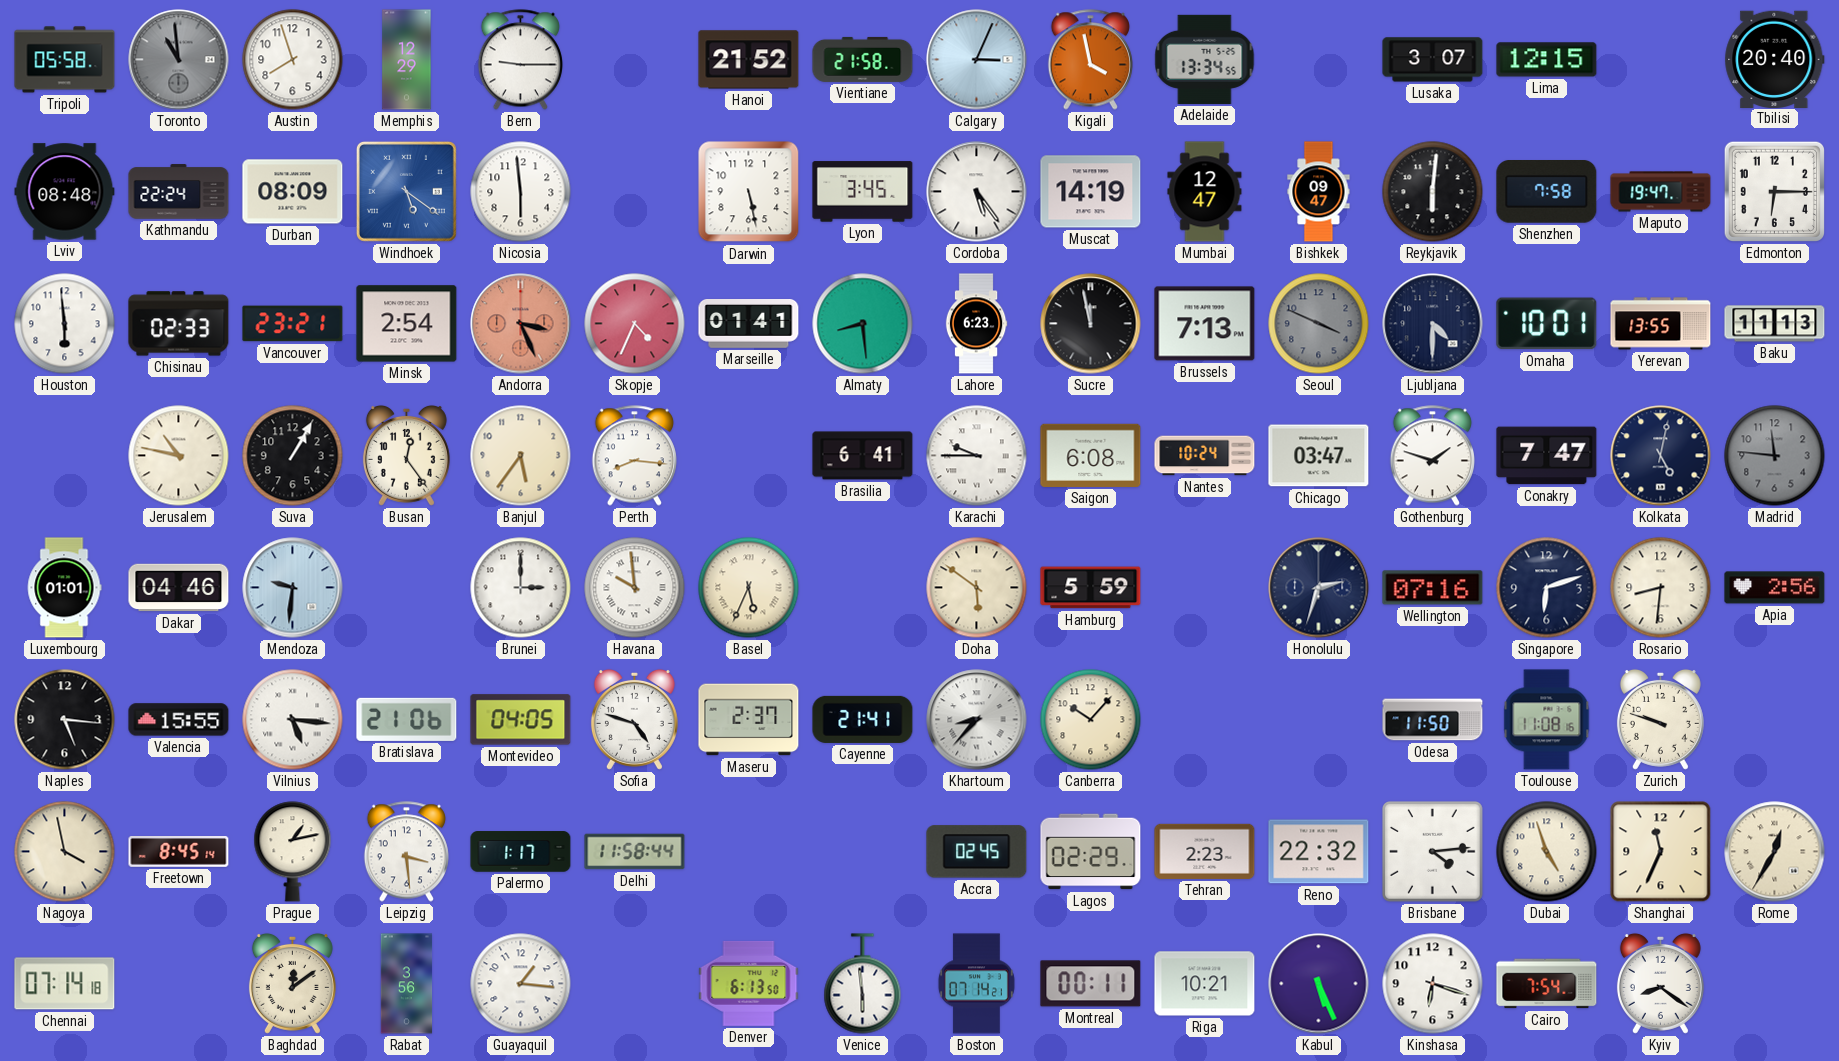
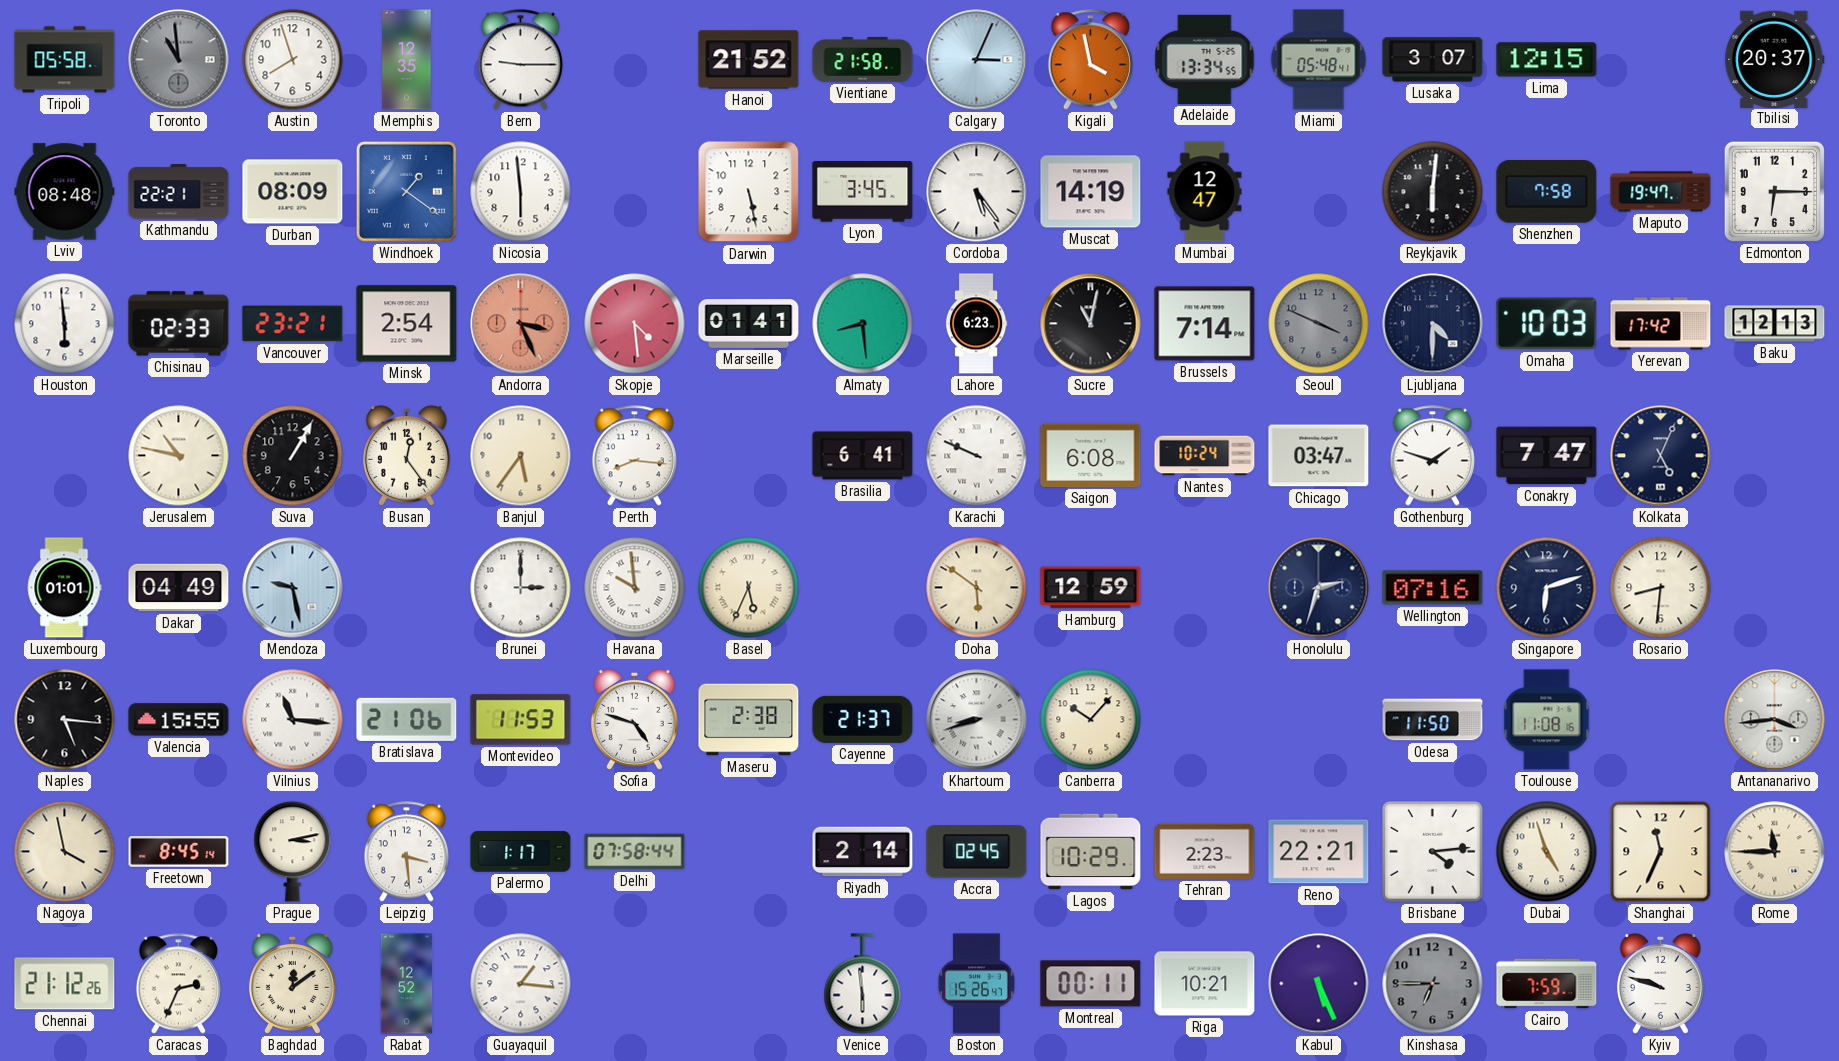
Memphis: 12:29 -> 12:35 (407, 60)
Miami: none -> 05:48 (1319, 60)
Tbilisi: 20:40 -> 20:37 (1775, 59)
Kathmandu: 22:24 -> 22:21 (179, 192)
Windhoek: 5:21 -> 1:21 (406, 191)
Bishkek: 09:47 -> none (1319, 192)
Skopje: 4:34 -> 4:29 (635, 324)
Sucre: 11:58 -> 11:02 (1091, 324)
Brussels: 7:13 -> 7:14 (1205, 324)
Omaha: 10:01 -> 10:03 (1547, 324)
Yerevan: 13:55 -> 17:42 (1661, 324)
Baku: 11:13 -> 12:13 (1775, 324)
Karachi: 9:45 -> 9:49 (977, 456)
Kolkata: 5:02 -> 5:04 (1661, 456)
Madrid: 11:46 -> none (1775, 456)
Dakar: 04:46 -> 04:49 (179, 588)
Mendoza: 9:31 -> 9:28 (293, 588)
Hamburg: 5:59 -> 12:59 (1091, 588)
Apia: 2:56 -> none (1775, 588)
Vilnius: 5:16 -> 11:16 (293, 720)
Montevideo: 04:05 -> 11:53 (521, 720)
Maseru: 2:37 -> 2:38 (749, 720)
Cayenne: 21:41 -> 21:37 (863, 719)
Khartoum: 8:37 -> 8:42 (977, 720)
Zurich: 9:48 -> none (1660, 719)
Antananarivo: none -> 3:44 (1775, 720)
Prague: 1:13 -> 3:13 (293, 852)
Delhi: 11:58 -> 07:58 (635, 852)
Riyadh: none -> 2:14 (863, 852)
Lagos: 02:29 -> 10:29 (1091, 852)
Reno: 22:32 -> 22:21 (1319, 852)
Rome: 12:35 -> 11:45 (1775, 852)
Chennai: 07:14 -> 21:12 (65, 984)
Caracas: none -> 2:34 (178, 984)
Rabat: 3:56 -> 12:52 (407, 984)
Denver: 6:13 -> none (749, 983)
Boston: 07:14 -> 15:26 (976, 984)
Kinshasa: 6:18 -> 6:45 (1433, 984)
Kinshasa dial: white -> grey (1433, 984)
Cairo: 7:54 -> 7:59 (1547, 984)
Kyiv: 8:21 -> 9:48 (1660, 983)
